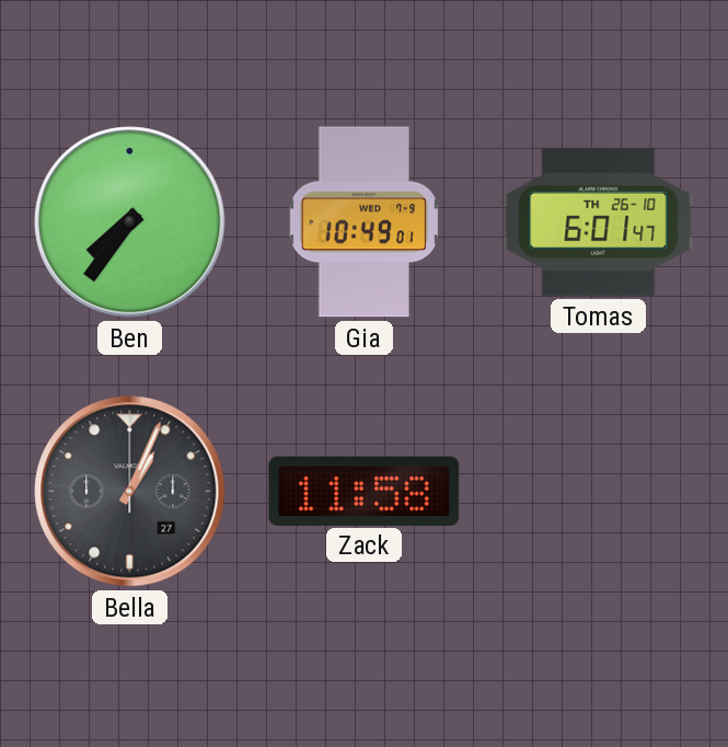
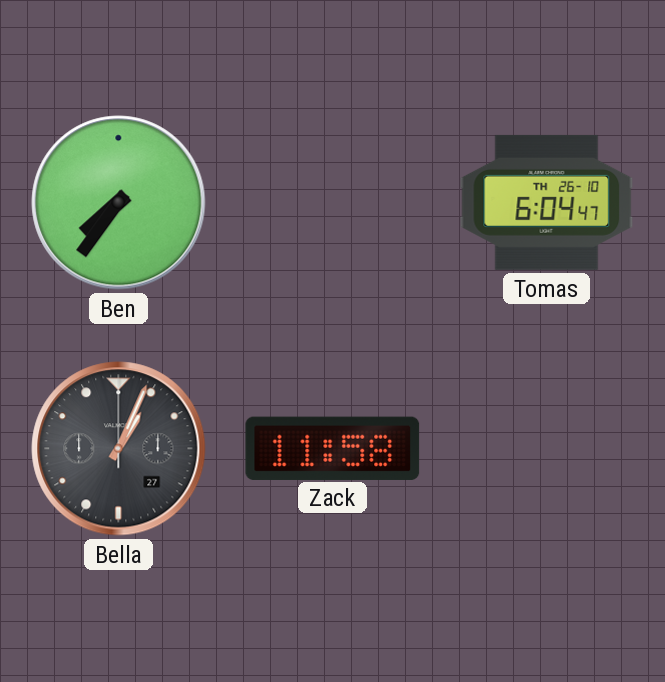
Gia: 10:49 -> none (365, 222)
Tomas: 6:01 -> 6:04 (547, 202)
